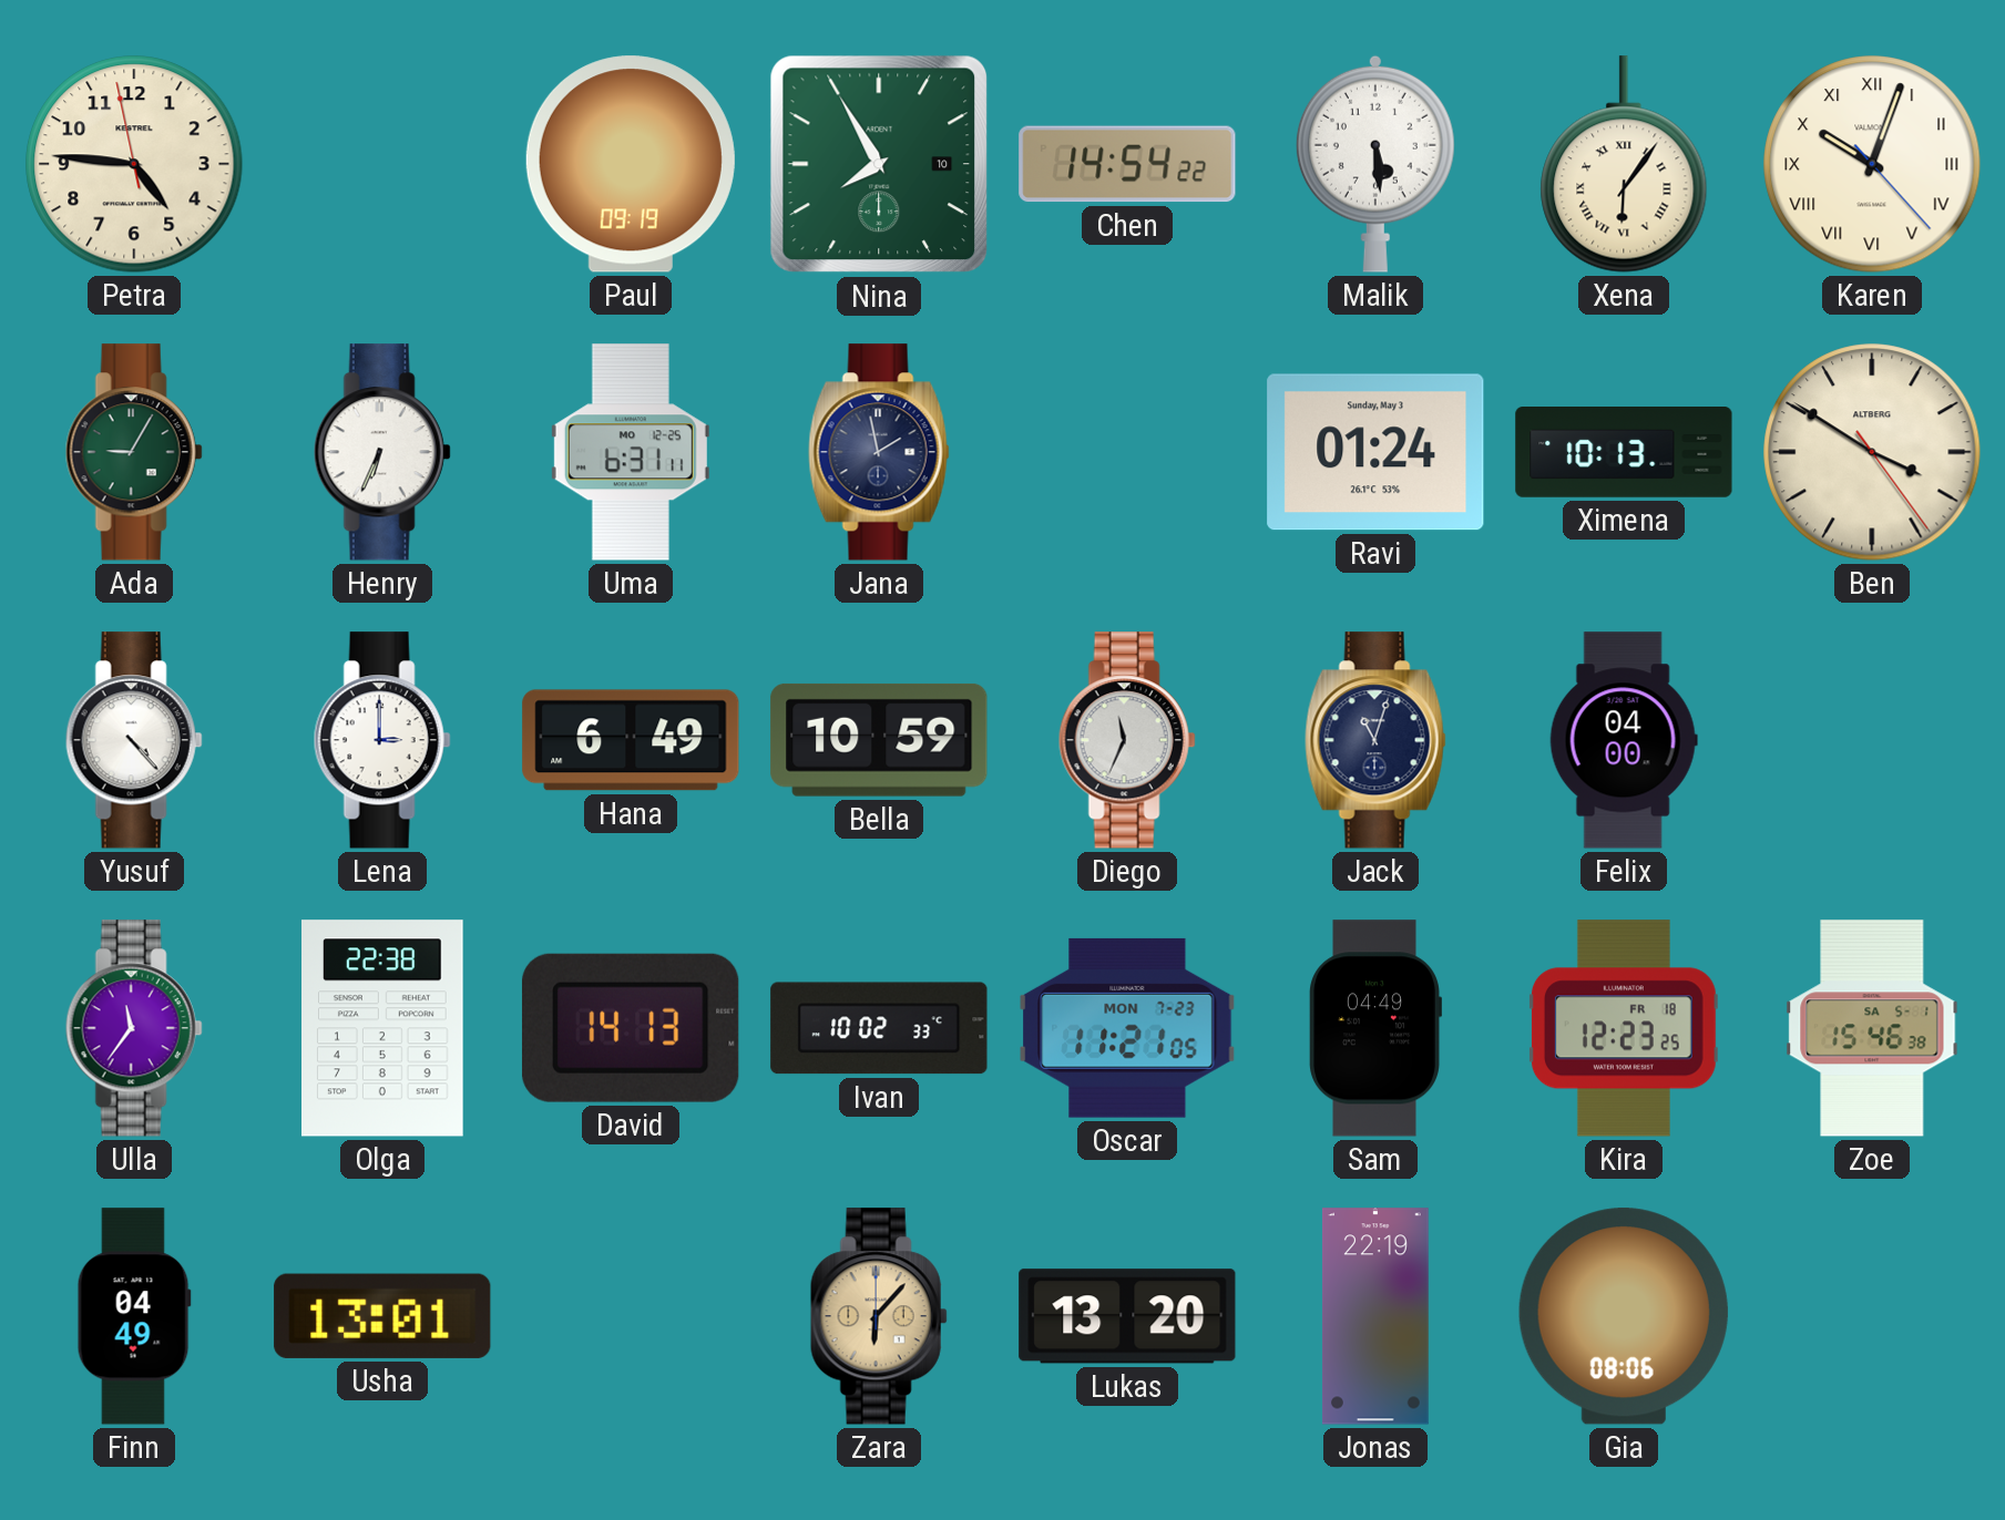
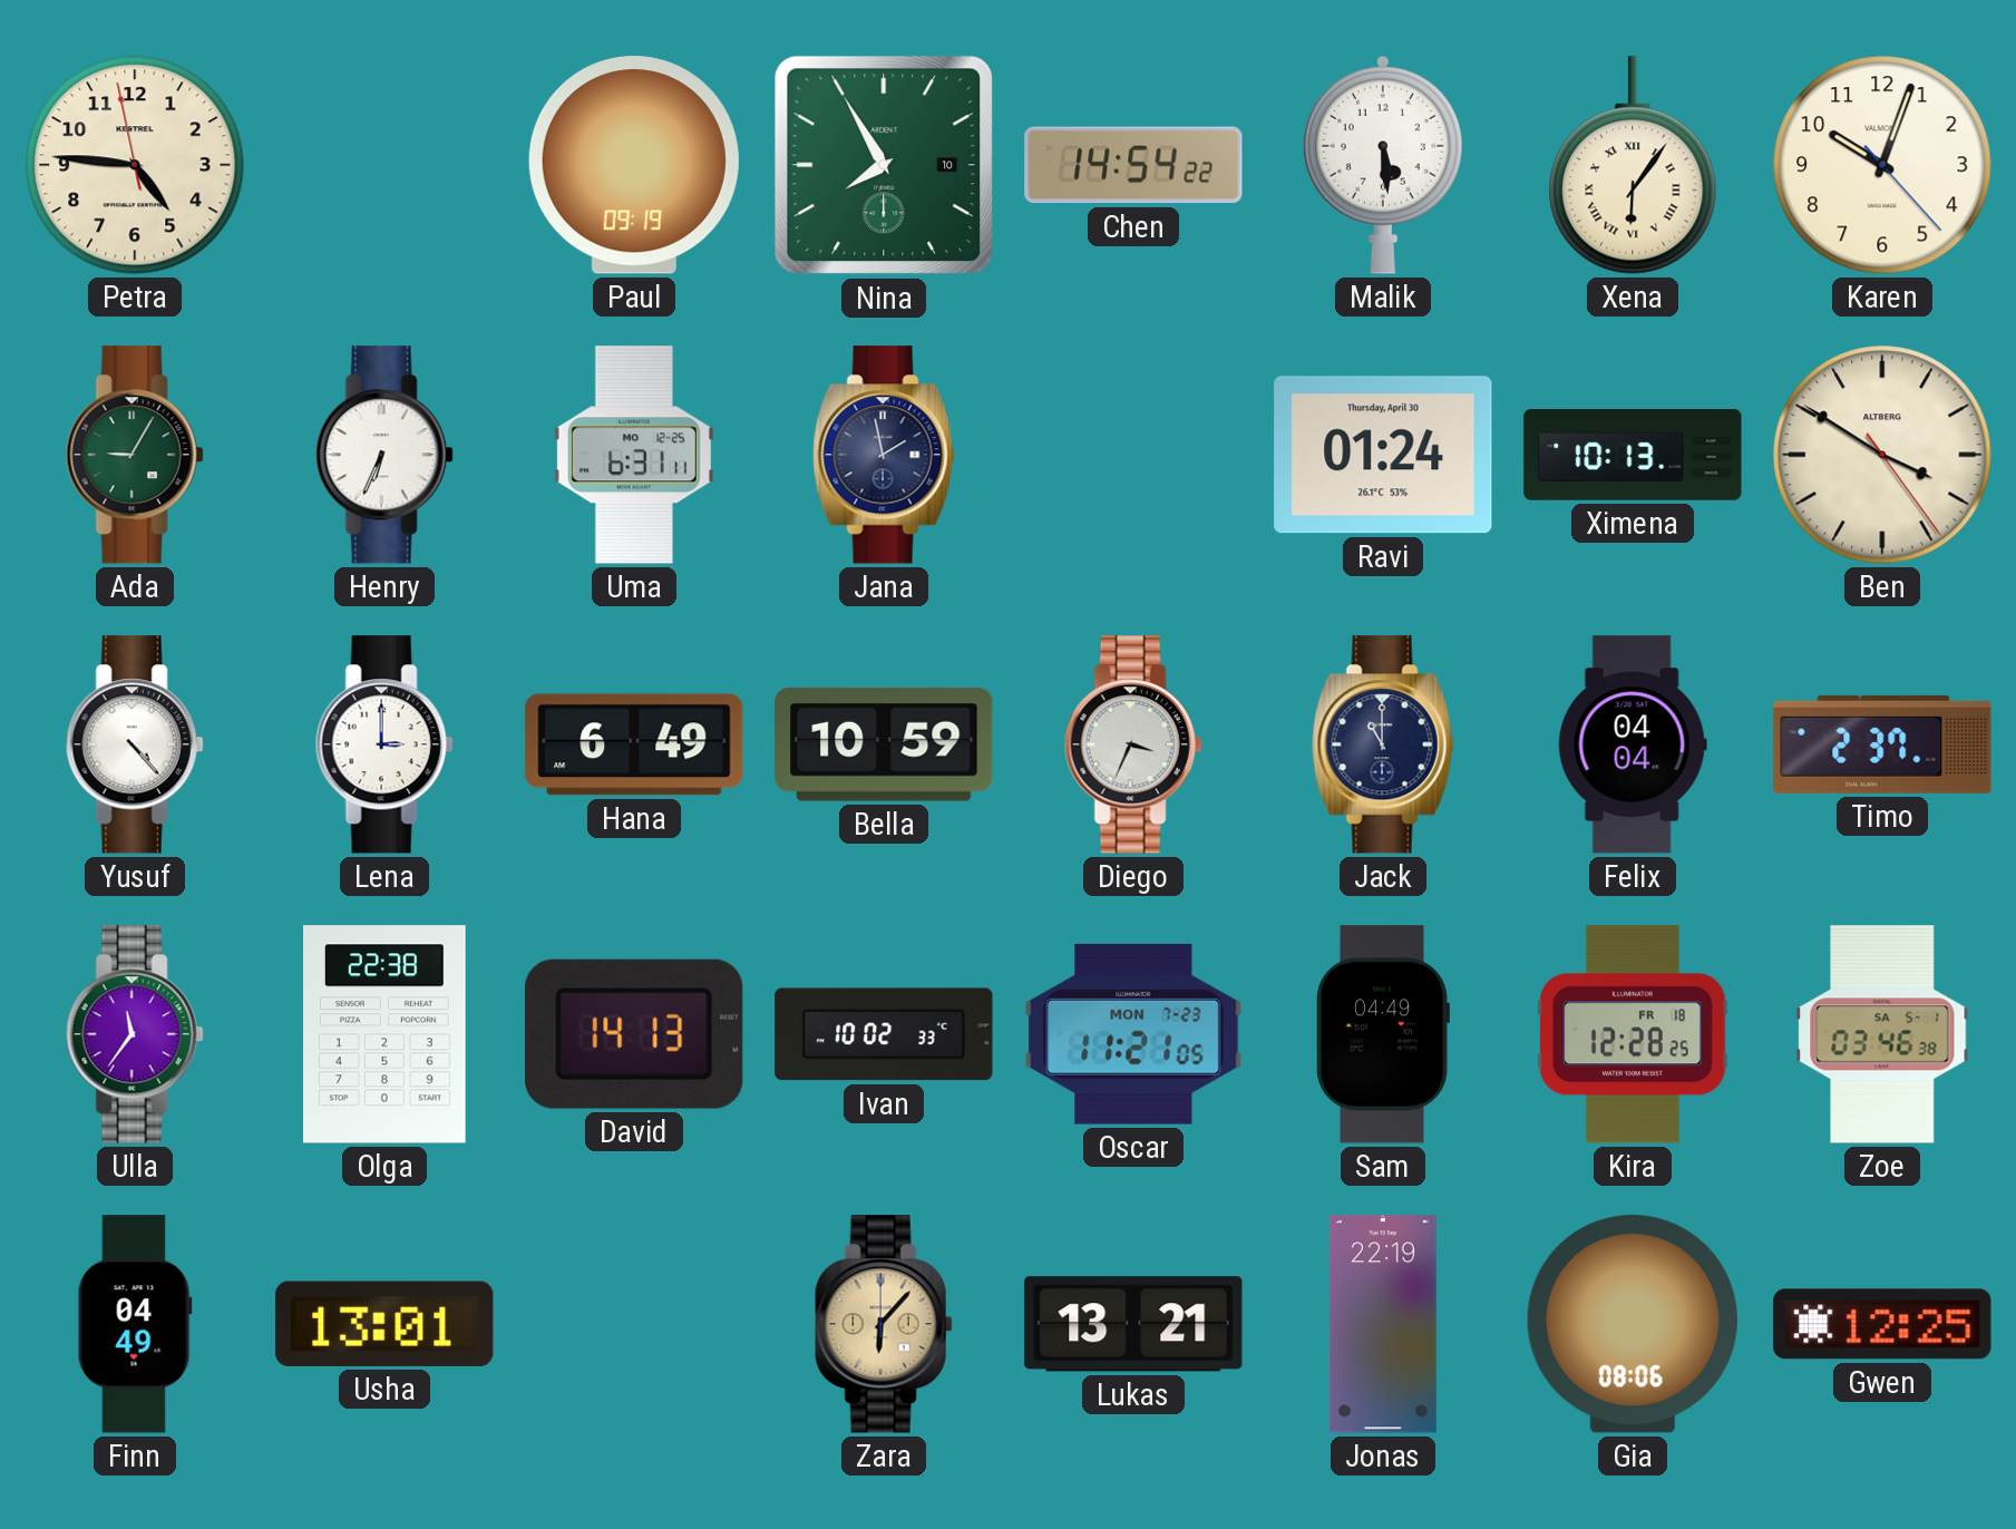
Karen numerals: Roman -> Arabic (1882, 165)
Ravi date: Sunday, May 3 -> Thursday, April 30 (1383, 455)
Diego: 11:34 -> 3:34 (1133, 744)
Jack: 11:03 -> 11:00 (1383, 744)
Felix: 04:00 -> 04:04 (1633, 744)
Timo: none -> 2:37 (1882, 744)
Kira: 12:23 -> 12:28 (1633, 1034)
Zoe: 15:46 -> 03:46 (1882, 1034)
Lukas: 13:20 -> 13:21 (1133, 1324)
Gwen: none -> 12:25 (1882, 1324)
